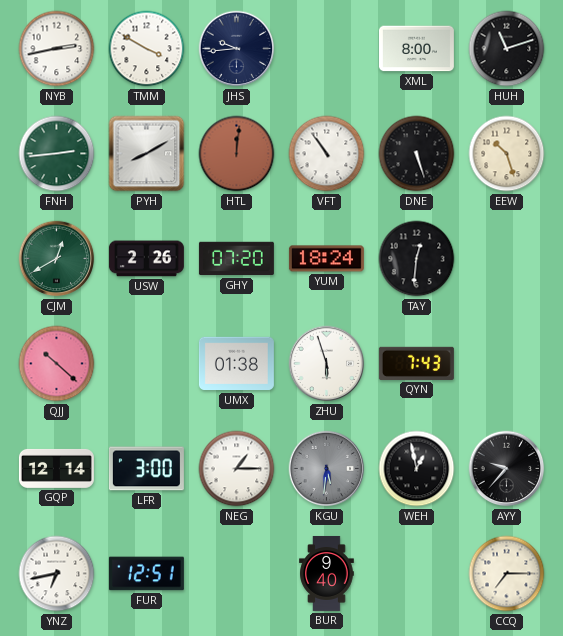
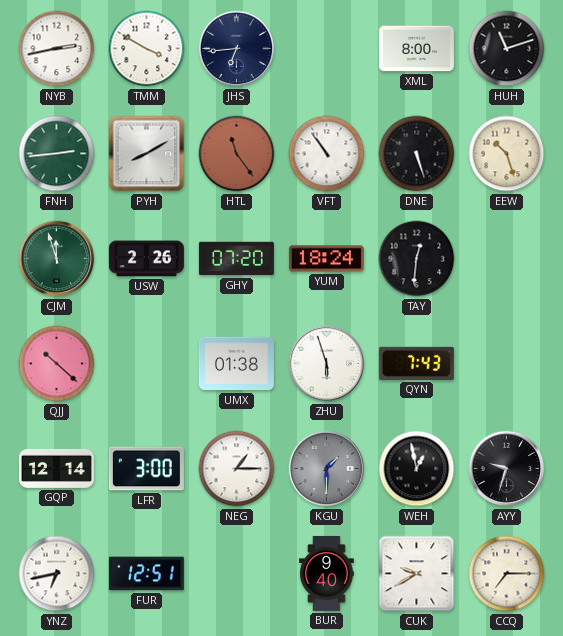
JHS: 9:44 -> 6:44 (237, 49)
HTL: 12:01 -> 11:24 (237, 154)
CJM: 12:40 -> 11:57 (57, 259)
KGU: 5:31 -> 1:30 (327, 469)
AYY: 9:37 -> 9:33 (507, 469)
CUK: none -> 9:40 (417, 574)
